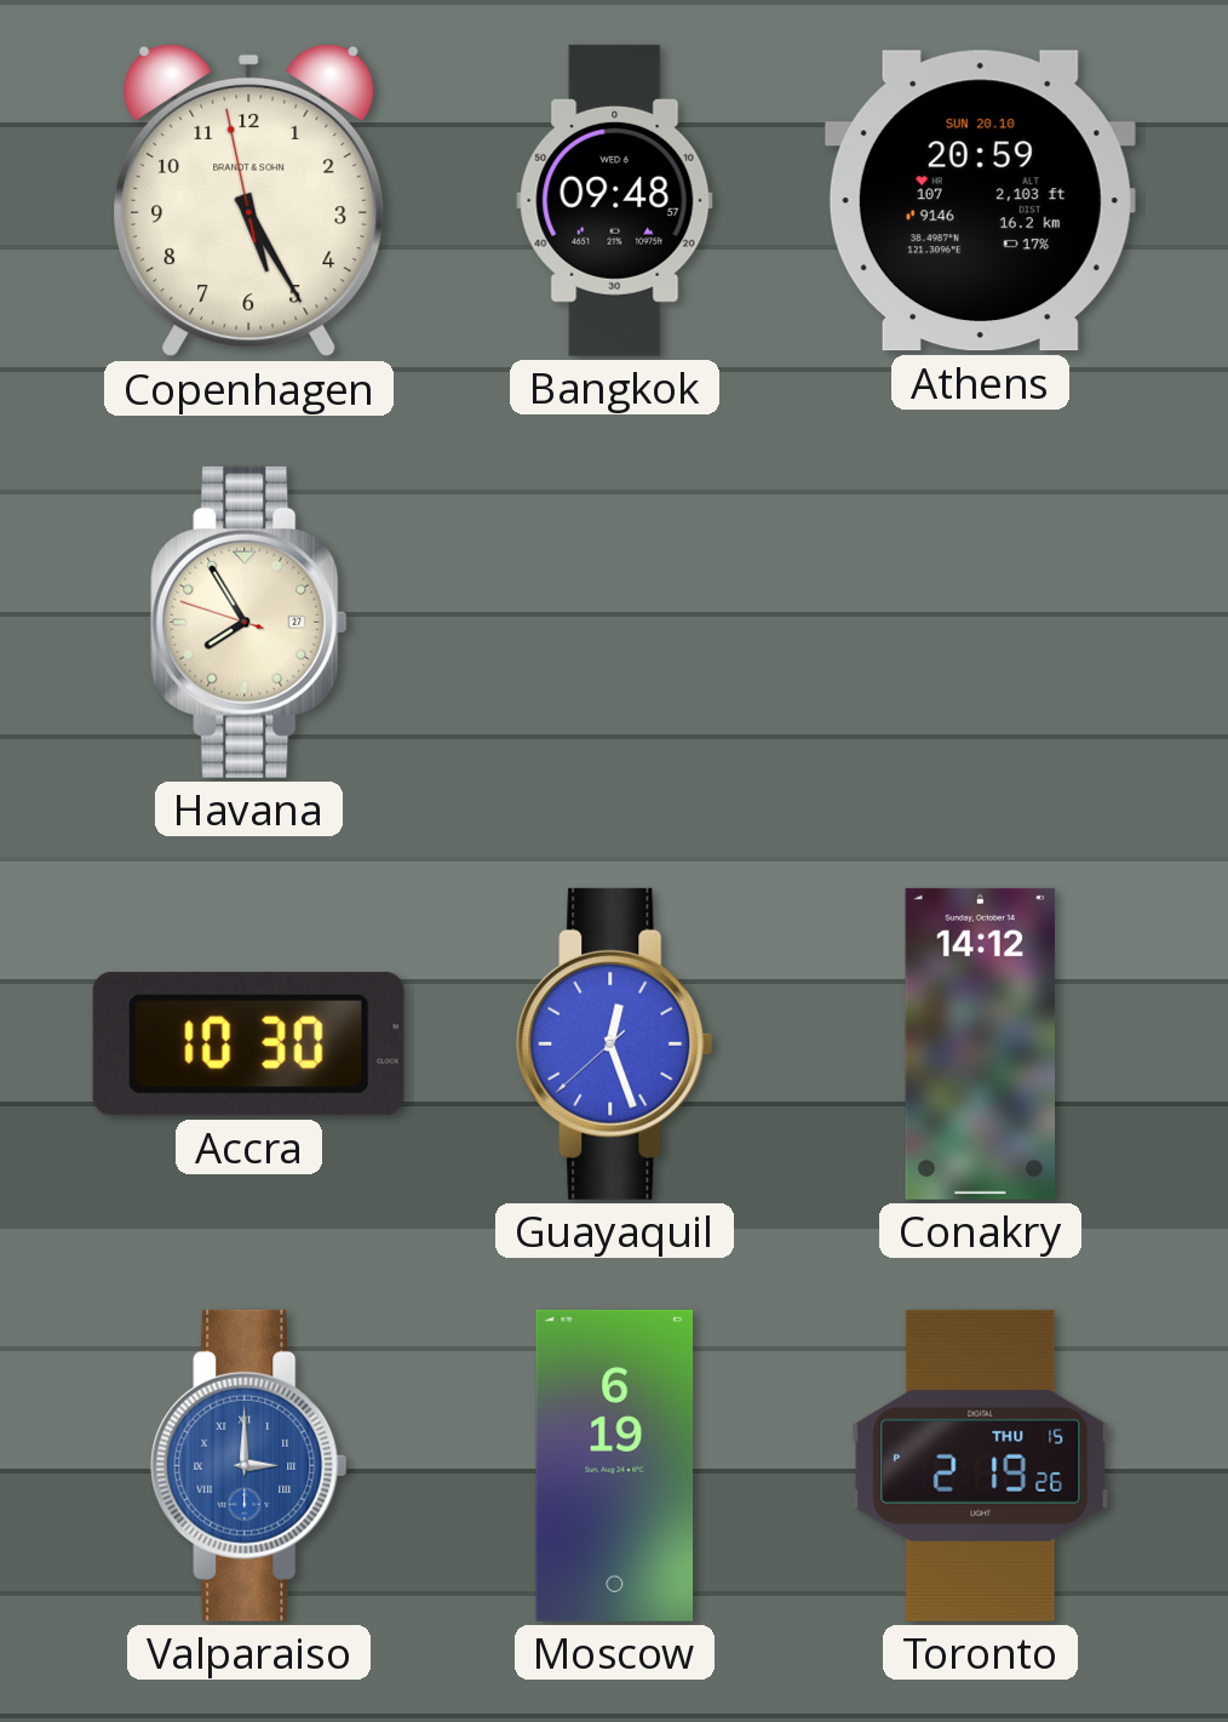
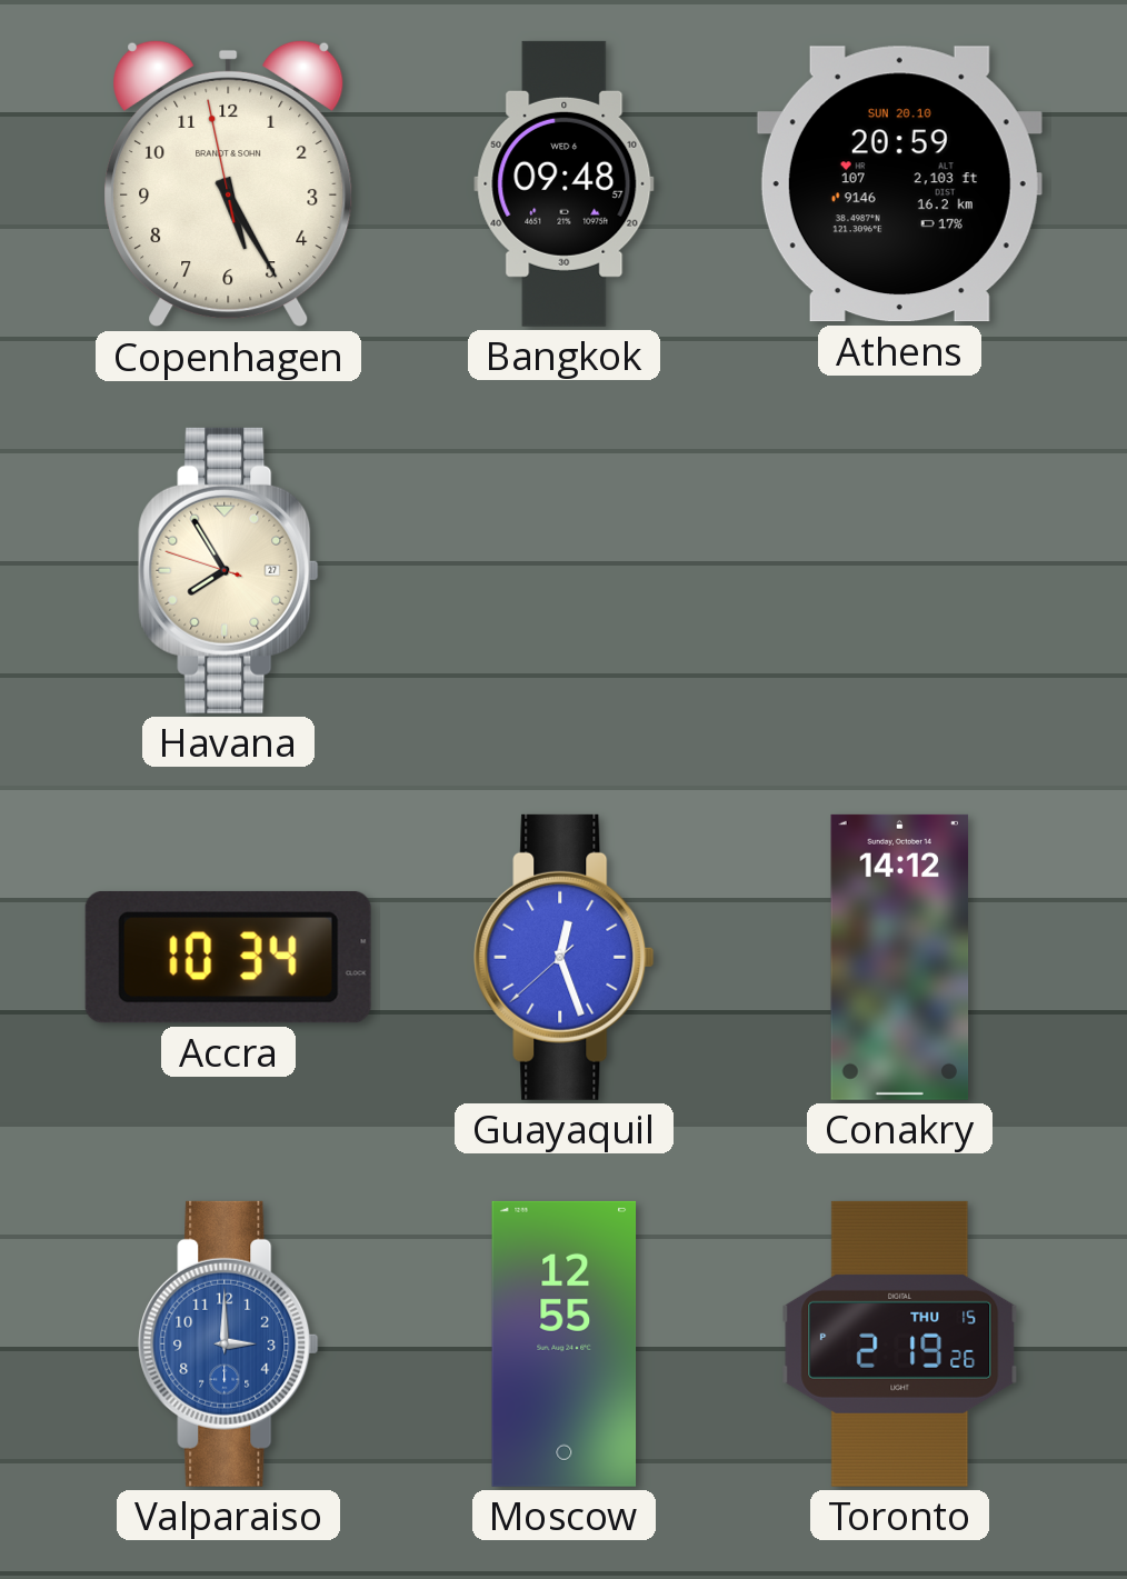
Accra: 10:30 -> 10:34 (228, 957)
Valparaiso numerals: Roman -> Arabic (229, 1343)
Moscow: 6:19 -> 12:55 (565, 1343)
